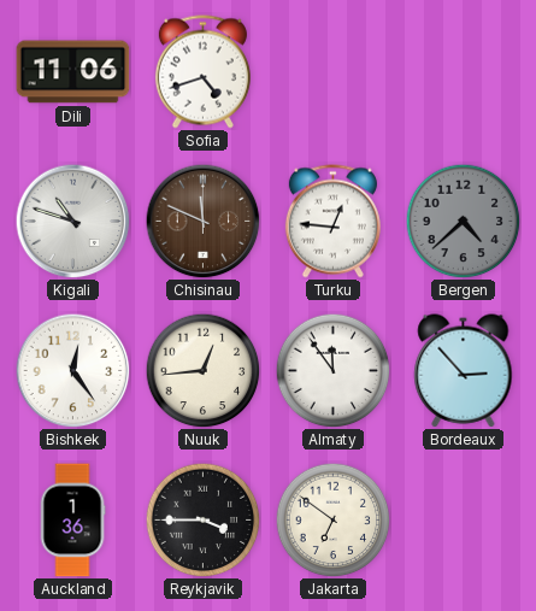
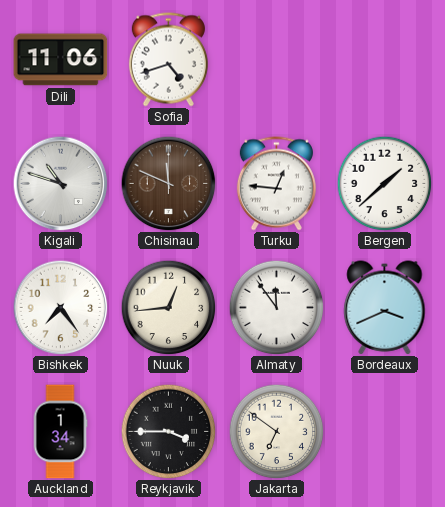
Bergen: 4:38 -> 1:38 (384, 183)
Bergen dial: grey -> white (384, 183)
Bishkek: 12:24 -> 7:24 (60, 307)
Bordeaux: 2:53 -> 3:41 (385, 308)
Auckland: 1:36 -> 1:34 (60, 432)
